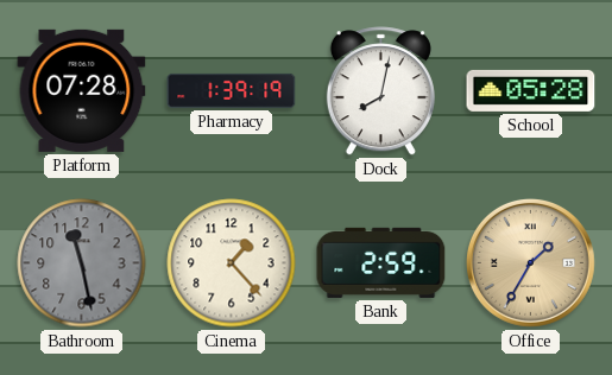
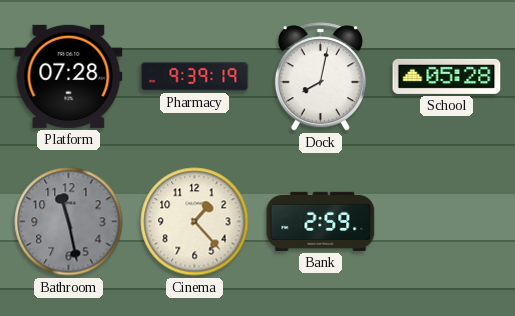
Pharmacy: 1:39 -> 9:39 (195, 76)
Office: 1:35 -> none (530, 262)
